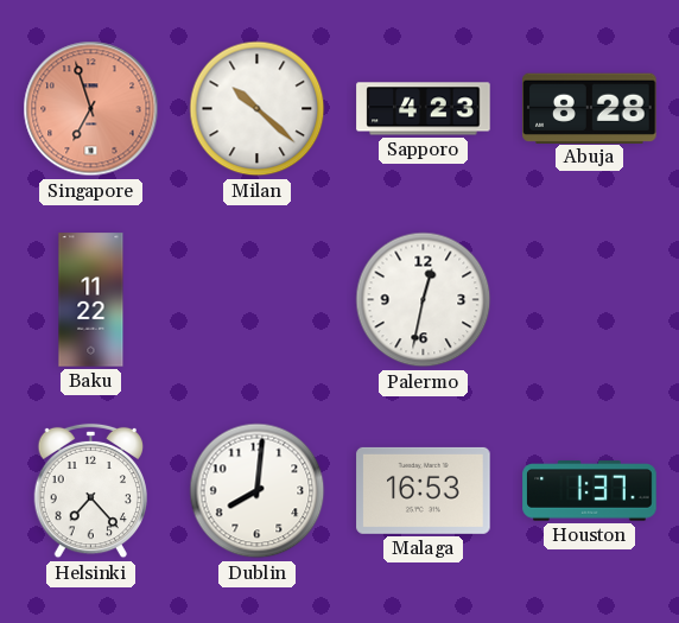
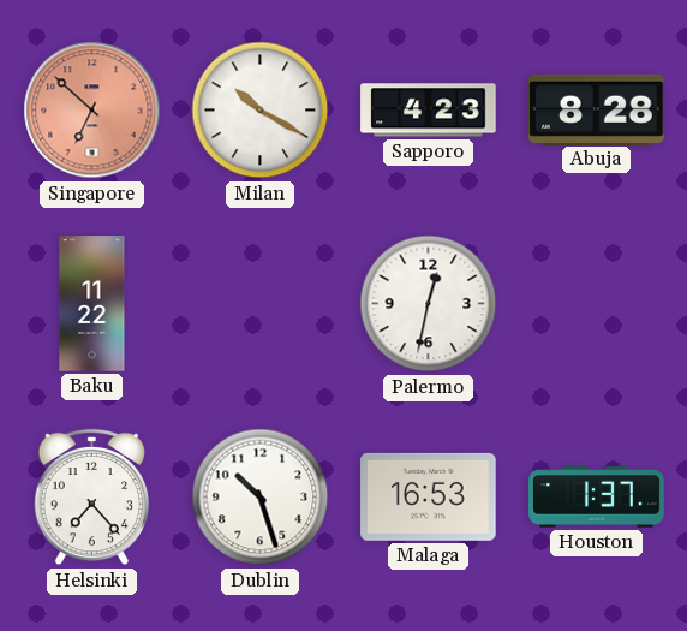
Singapore: 6:57 -> 6:52 (92, 111)
Milan: 10:22 -> 10:20 (261, 111)
Dublin: 8:01 -> 10:27 (261, 498)
